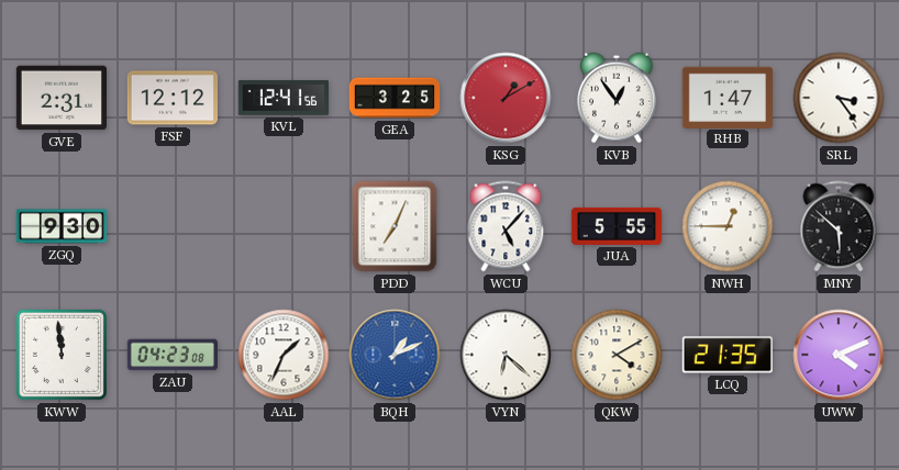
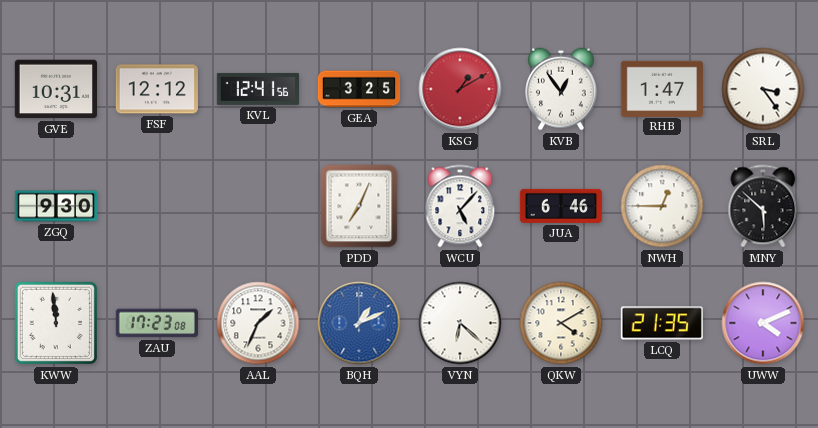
GVE: 2:31 -> 10:31 (55, 89)
JUA: 5:55 -> 6:46 (561, 206)
ZAU: 04:23 -> 17:23 (156, 323)
